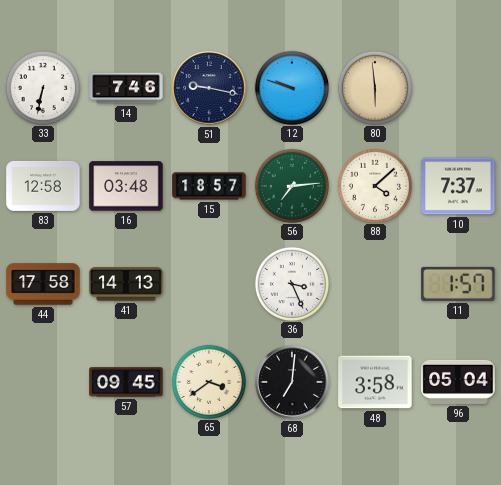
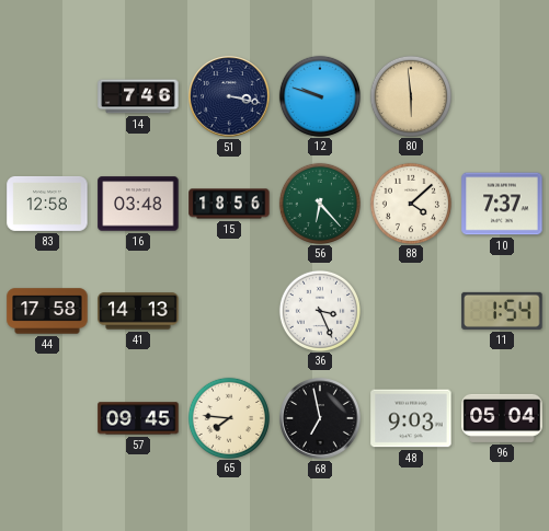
33: 6:32 -> none (42, 87)
51: 9:17 -> 3:17 (229, 96)
15: 18:57 -> 18:56 (229, 204)
56: 7:14 -> 6:23 (319, 203)
11: 1:57 -> 1:54 (502, 311)
65: 3:39 -> 7:46 (228, 417)
68: 7:01 -> 6:58 (320, 418)
48: 3:58 -> 9:03 (411, 418)
